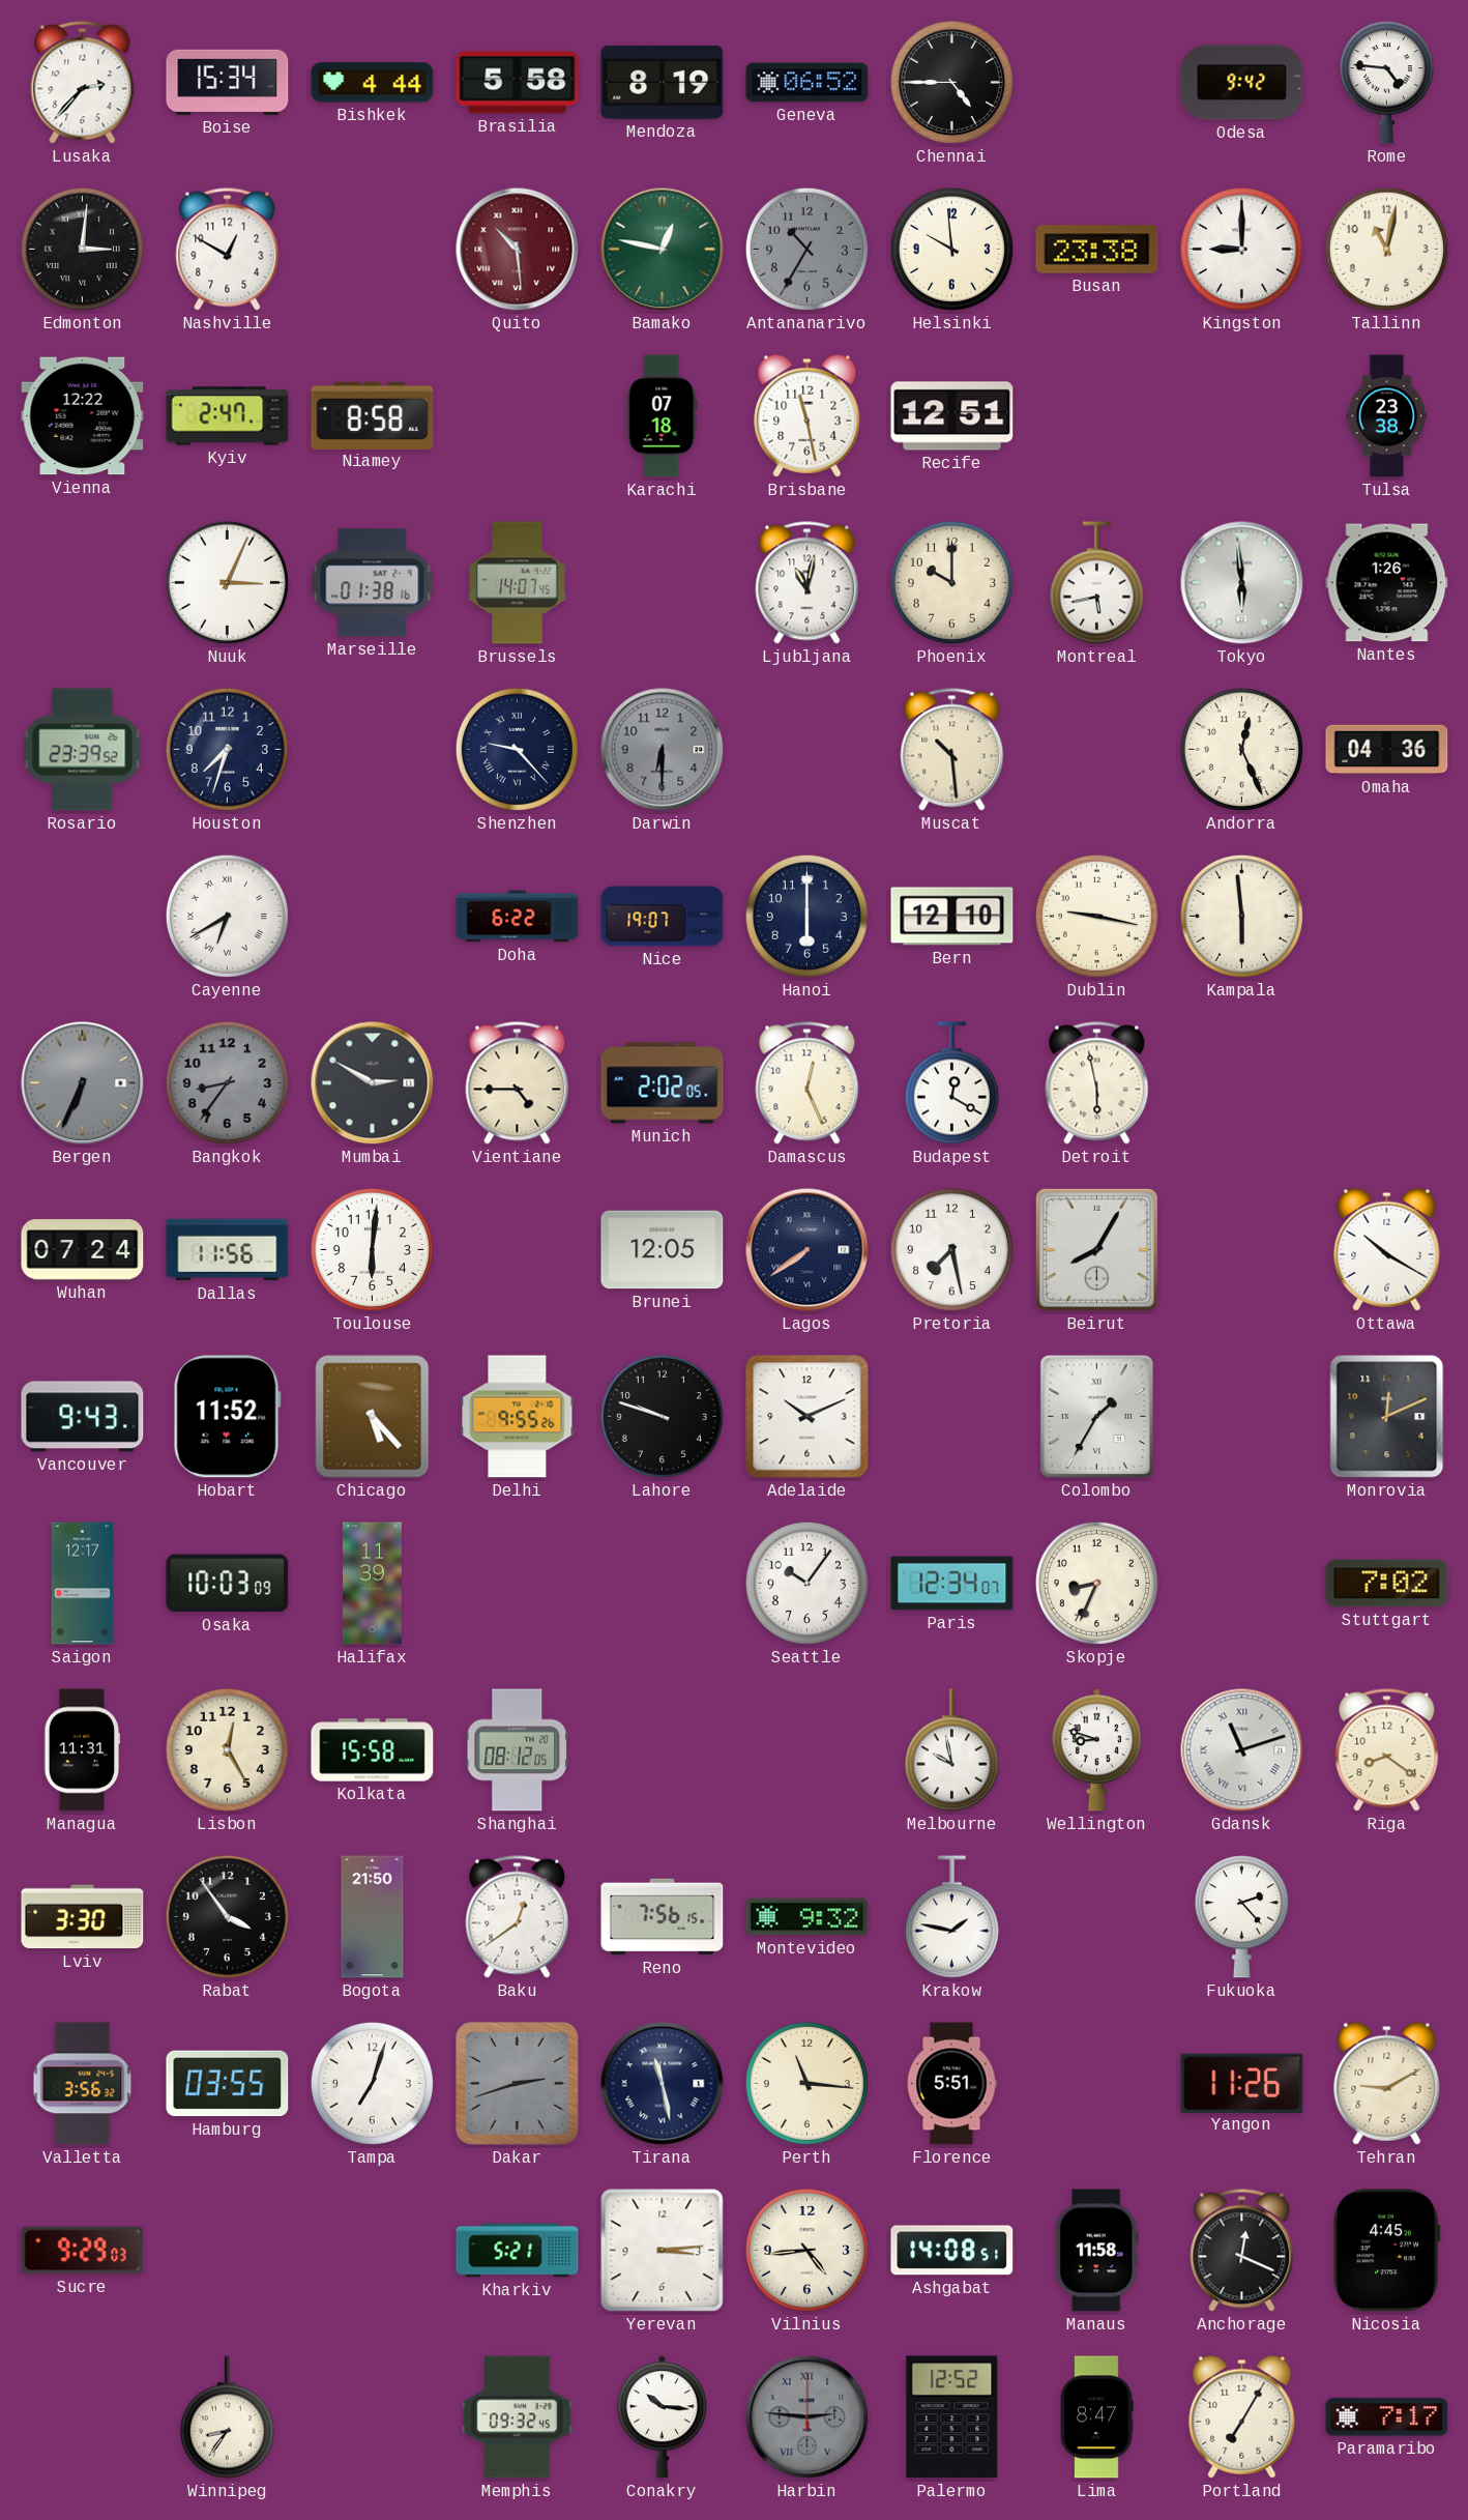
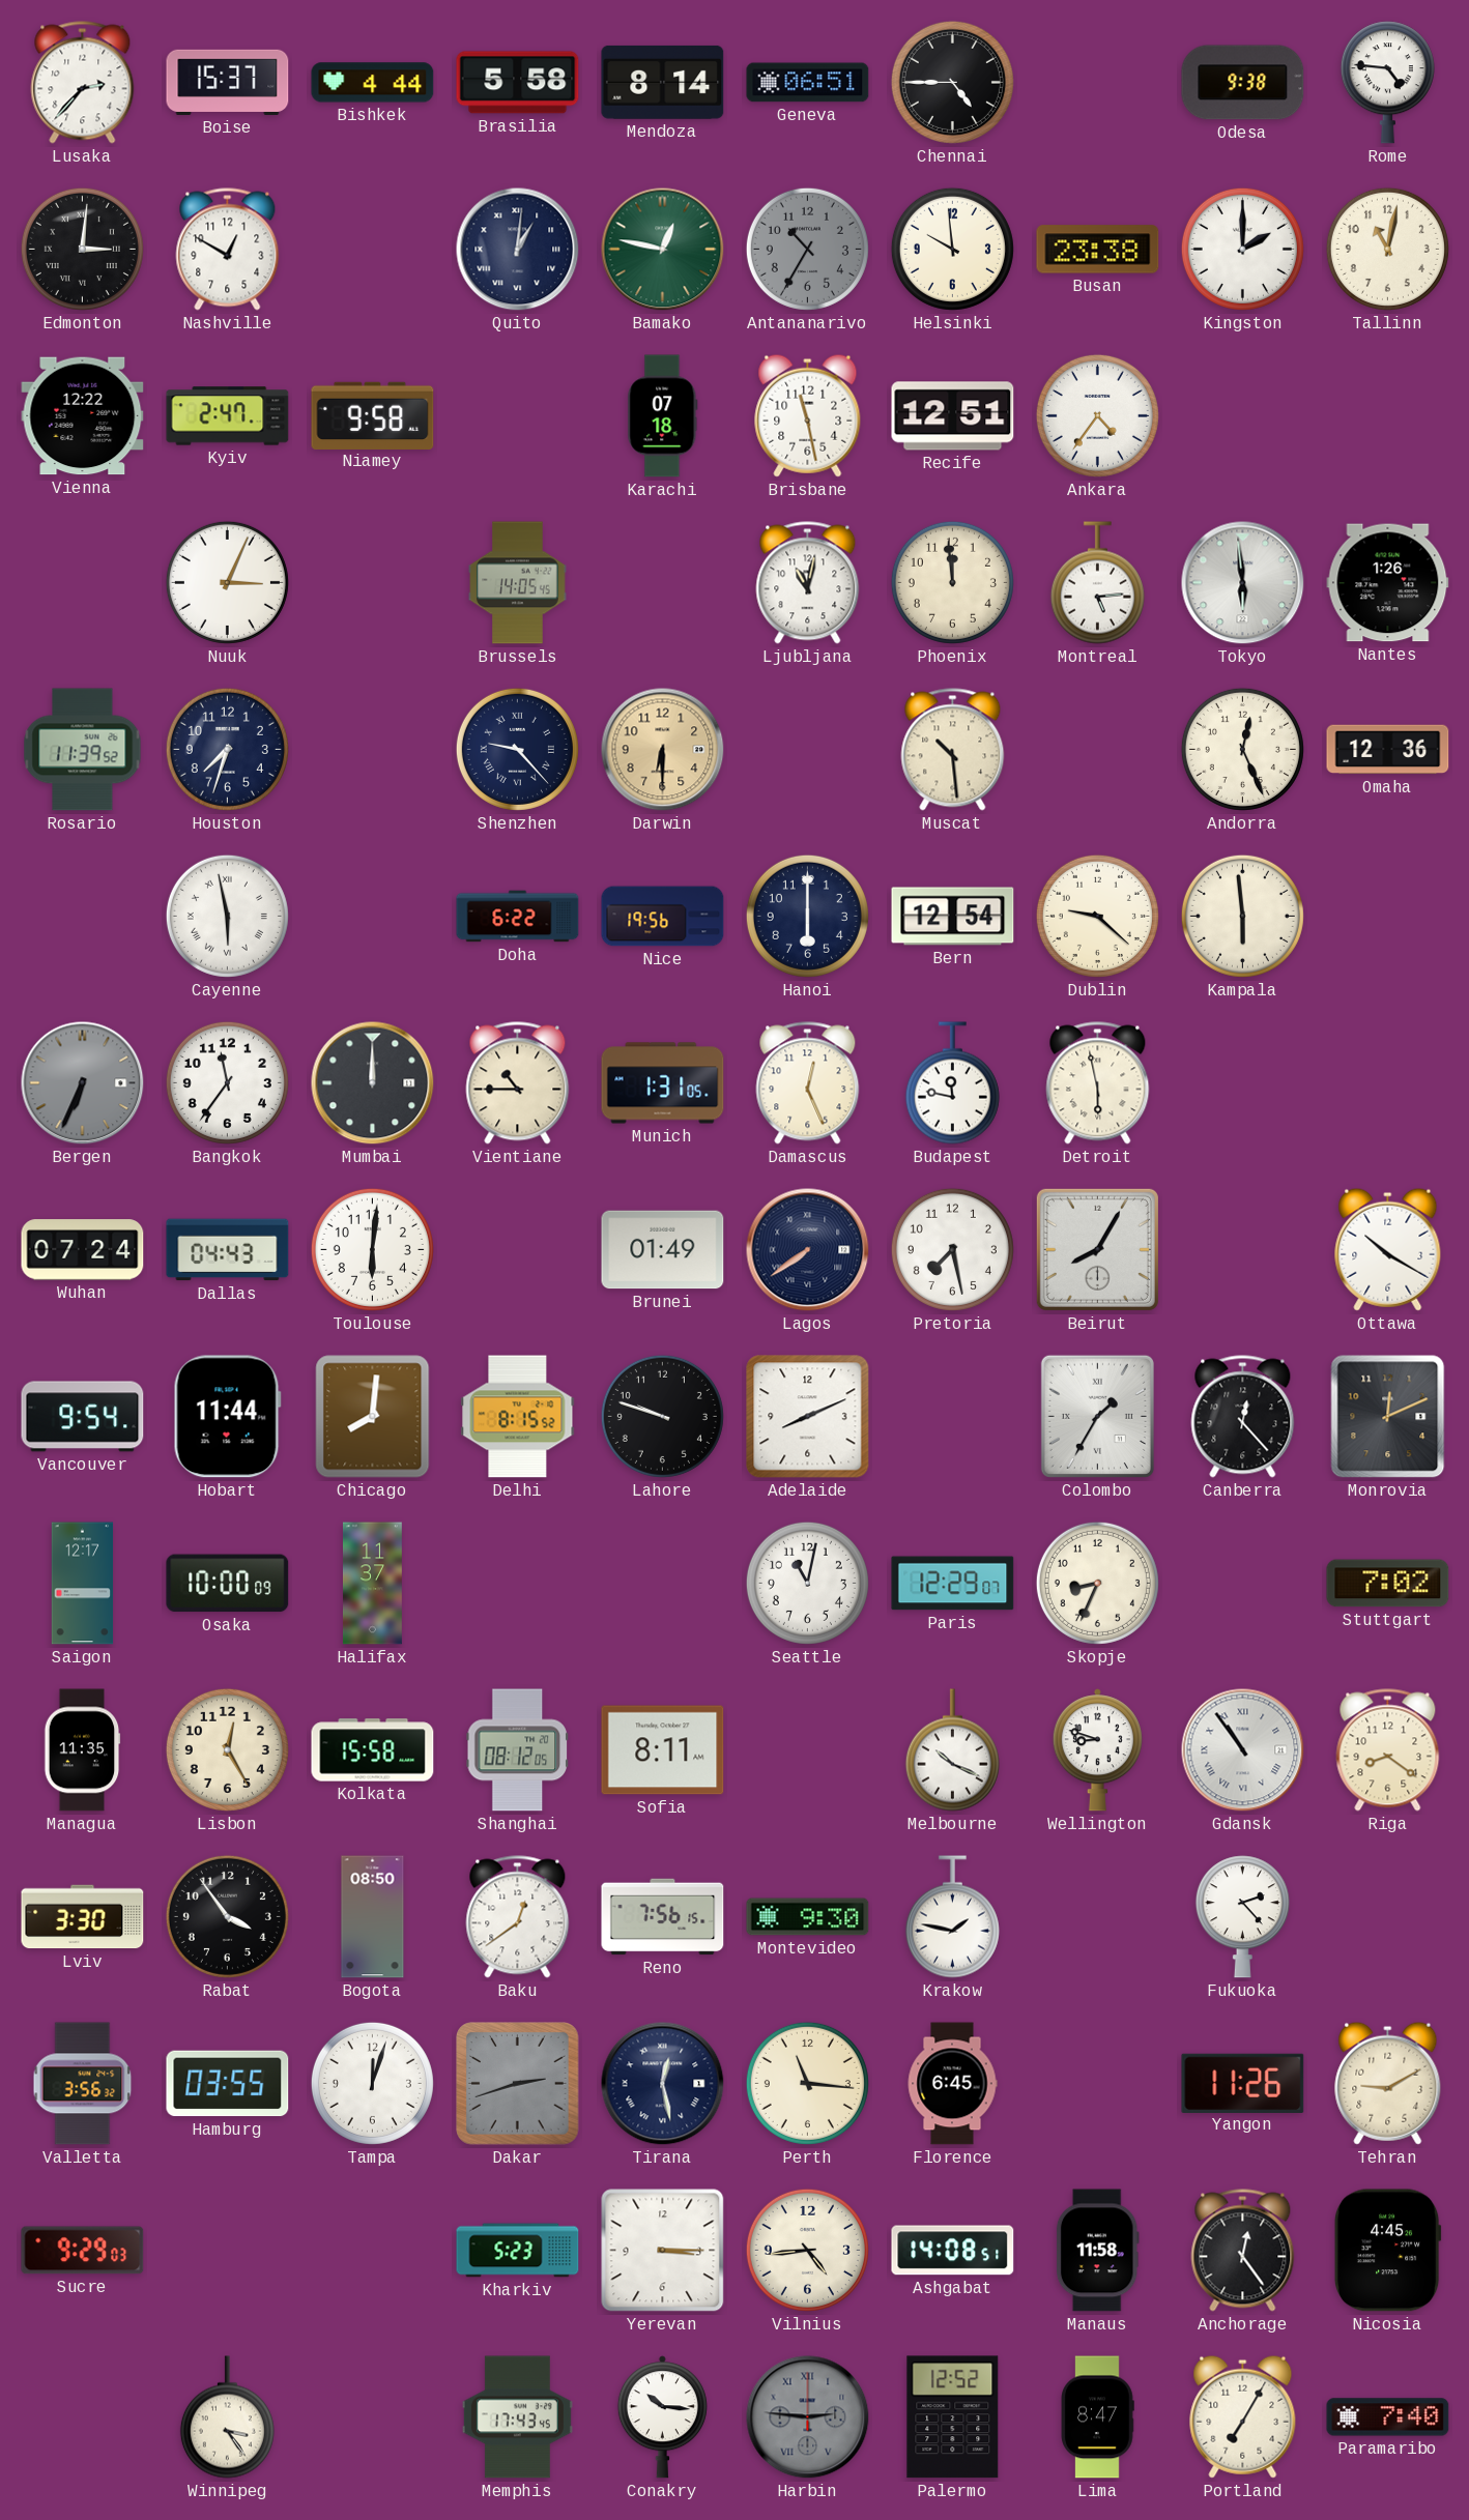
Boise: 15:34 -> 15:37 (228, 82)
Mendoza: 8:19 -> 8:14 (663, 82)
Geneva: 06:52 -> 06:51 (808, 83)
Odesa: 9:42 -> 9:38 (1243, 83)
Quito: 10:29 -> 1:01 (518, 250)
Quito dial: burgundy -> navy (518, 250)
Kingston: 9:00 -> 2:00 (1242, 249)
Niamey: 8:58 -> 9:58 (373, 415)
Ankara: none -> 4:36 (1097, 415)
Tulsa: 23:38 -> none (1387, 416)
Marseille: 01:38 -> none (373, 583)
Brussels: 14:07 -> 14:05 (518, 583)
Phoenix: 10:00 -> 11:59 (952, 582)
Montreal: 5:43 -> 5:14 (1097, 583)
Rosario: 23:39 -> 11:39 (83, 750)
Darwin dial: grey -> champagne (663, 750)
Omaha: 04:36 -> 12:36 (1388, 750)
Cayenne: 6:40 -> 5:58 (227, 916)
Nice: 19:07 -> 19:56 (663, 917)
Bern: 12:10 -> 12:54 (953, 917)
Dublin: 9:17 -> 9:22 (1097, 916)
Bangkok: 8:36 -> 11:36 (227, 1082)
Bangkok dial: grey -> white (227, 1082)
Mumbai: 2:50 -> 12:00 (373, 1083)
Vientiane: 4:45 -> 10:45 (518, 1083)
Munich: 2:02 -> 1:31 (663, 1083)
Budapest: 12:20 -> 11:47 (952, 1083)
Dallas: 11:56 -> 04:43 (228, 1250)
Brunei: 12:05 -> 01:49 (663, 1250)
Vancouver: 9:43 -> 9:54 (83, 1417)
Hobart: 11:52 -> 11:44 (227, 1417)
Chicago: 5:23 -> 8:01 (373, 1417)
Delhi: 9:55 -> 8:15 (518, 1417)
Adelaide: 10:11 -> 8:11 (808, 1417)
Canberra: none -> 12:23 (1243, 1417)
Osaka: 10:03 -> 10:00 (228, 1584)
Halifax: 11:39 -> 11:37 (372, 1584)
Seattle: 10:06 -> 11:02 (807, 1583)
Paris: 12:34 -> 12:29 (953, 1584)
Managua: 11:31 -> 11:35 (83, 1750)
Sofia: none -> 8:11 (663, 1750)
Melbourne: 9:58 -> 10:19 (952, 1750)
Gdansk: 11:12 -> 10:54 (1243, 1750)
Bogota: 21:50 -> 08:50 (373, 1917)
Montevideo: 9:32 -> 9:30 (808, 1917)
Tampa: 7:03 -> 12:03 (372, 2083)
Tirana: 11:28 -> 12:28 (663, 2084)
Florence: 5:51 -> 6:45 (952, 2084)
Kharkiv: 5:21 -> 5:23 (518, 2251)
Yerevan: 3:14 -> 3:15 (663, 2251)
Anchorage: 12:19 -> 12:24 (1243, 2251)
Winnipeg: 8:36 -> 3:24 (227, 2417)
Memphis: 09:32 -> 17:43 (517, 2417)
Paramaribo: 7:17 -> 7:40 (1388, 2417)
